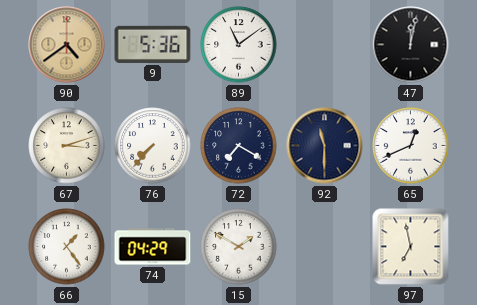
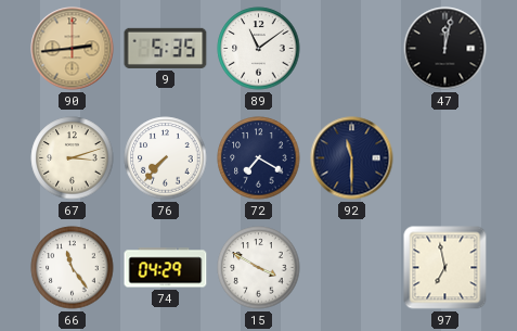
90: 4:39 -> 2:44 (73, 49)
9: 5:36 -> 5:35 (166, 48)
65: 12:41 -> none (411, 146)
66: 1:24 -> 11:24 (73, 268)
15: 1:50 -> 3:50 (259, 268)
